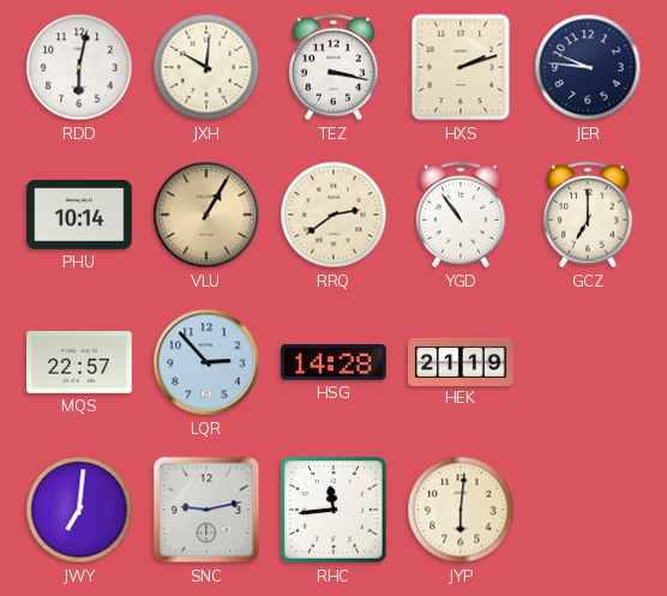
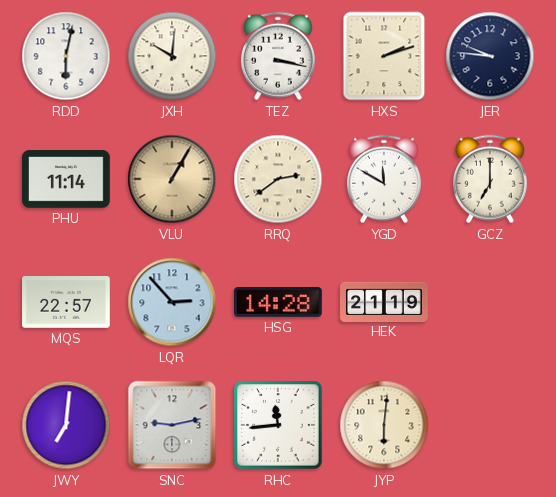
PHU: 10:14 -> 11:14 (66, 179)
YGD: 10:54 -> 11:50 (384, 179)
